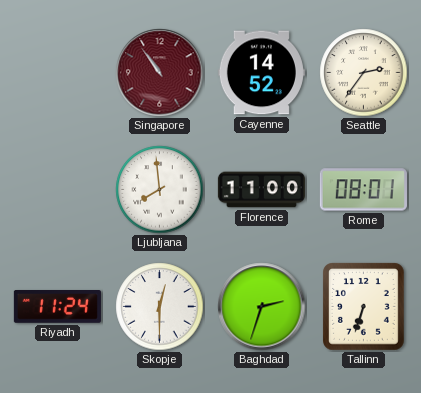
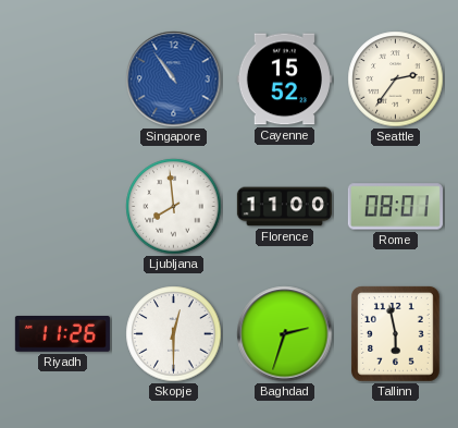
Singapore dial: burgundy -> blue (174, 80)
Cayenne: 14:52 -> 15:52 (284, 80)
Riyadh: 11:24 -> 11:26 (62, 334)
Tallinn: 6:33 -> 5:58 (396, 334)
